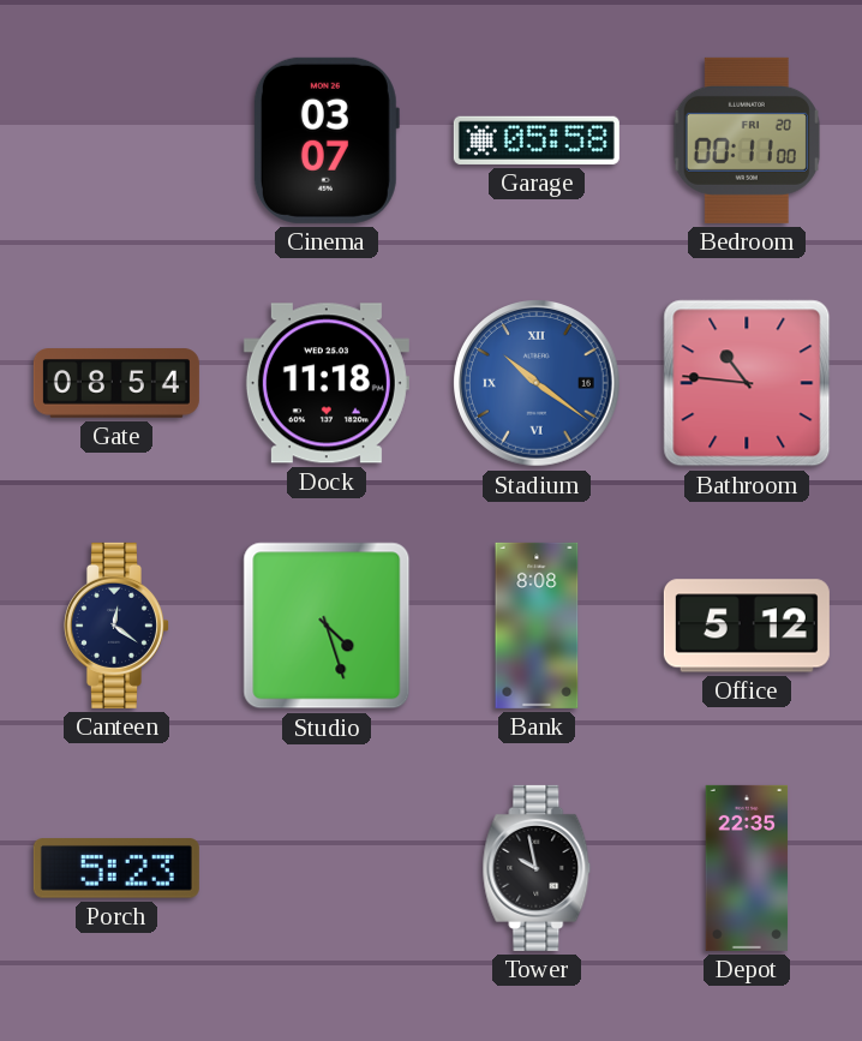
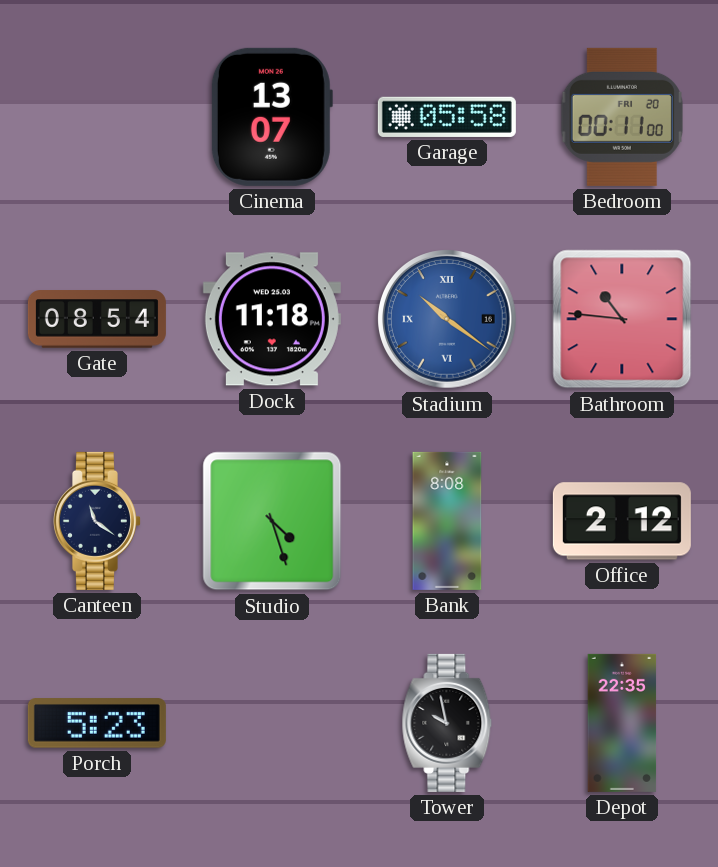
Cinema: 03:07 -> 13:07 (271, 117)
Canteen: 12:21 -> 11:21 (97, 521)
Office: 5:12 -> 2:12 (622, 521)
